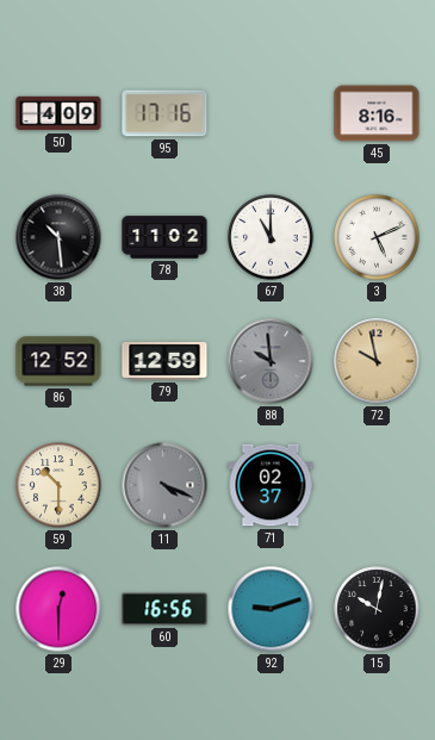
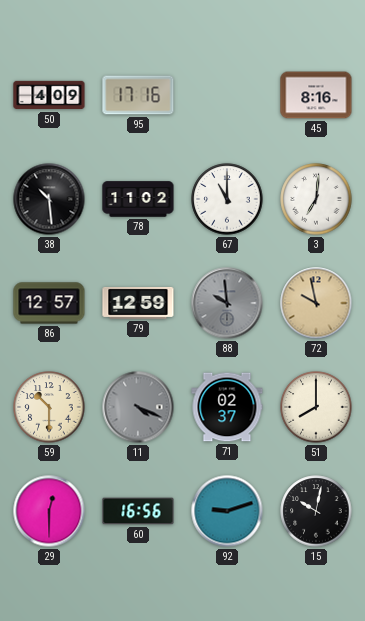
3: 5:11 -> 7:01 (316, 199)
86: 12:52 -> 12:57 (49, 303)
51: none -> 8:00 (316, 407)
